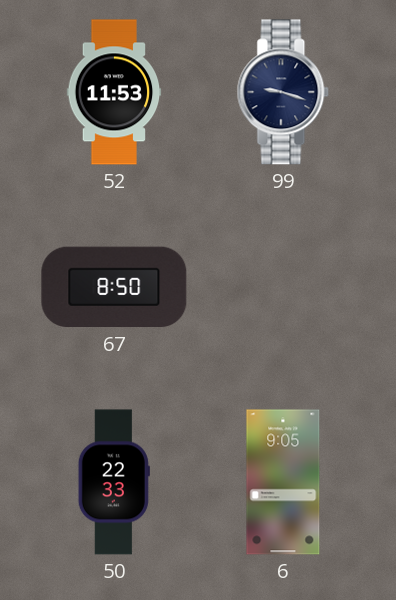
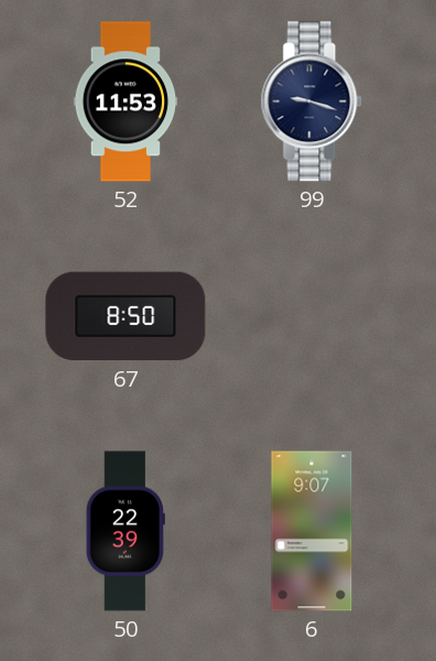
50: 22:33 -> 22:39 (126, 531)
6: 9:05 -> 9:07 (312, 531)
